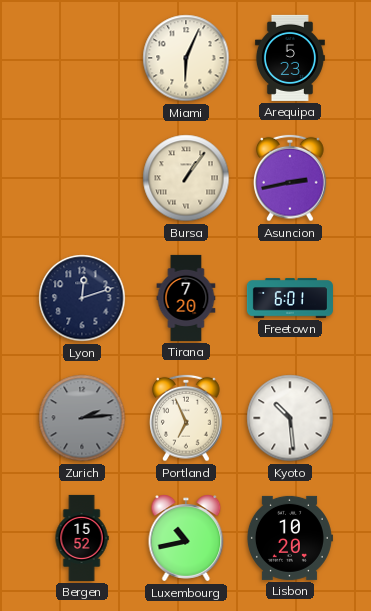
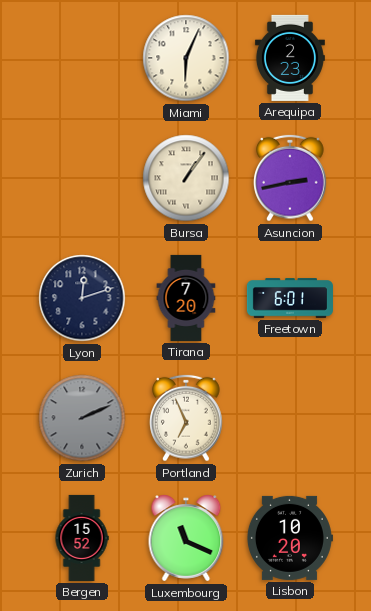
Arequipa: 5:23 -> 2:23 (290, 58)
Zurich: 2:14 -> 2:11 (82, 418)
Kyoto: 10:29 -> none (290, 418)
Luxembourg: 10:43 -> 11:19 (186, 538)
